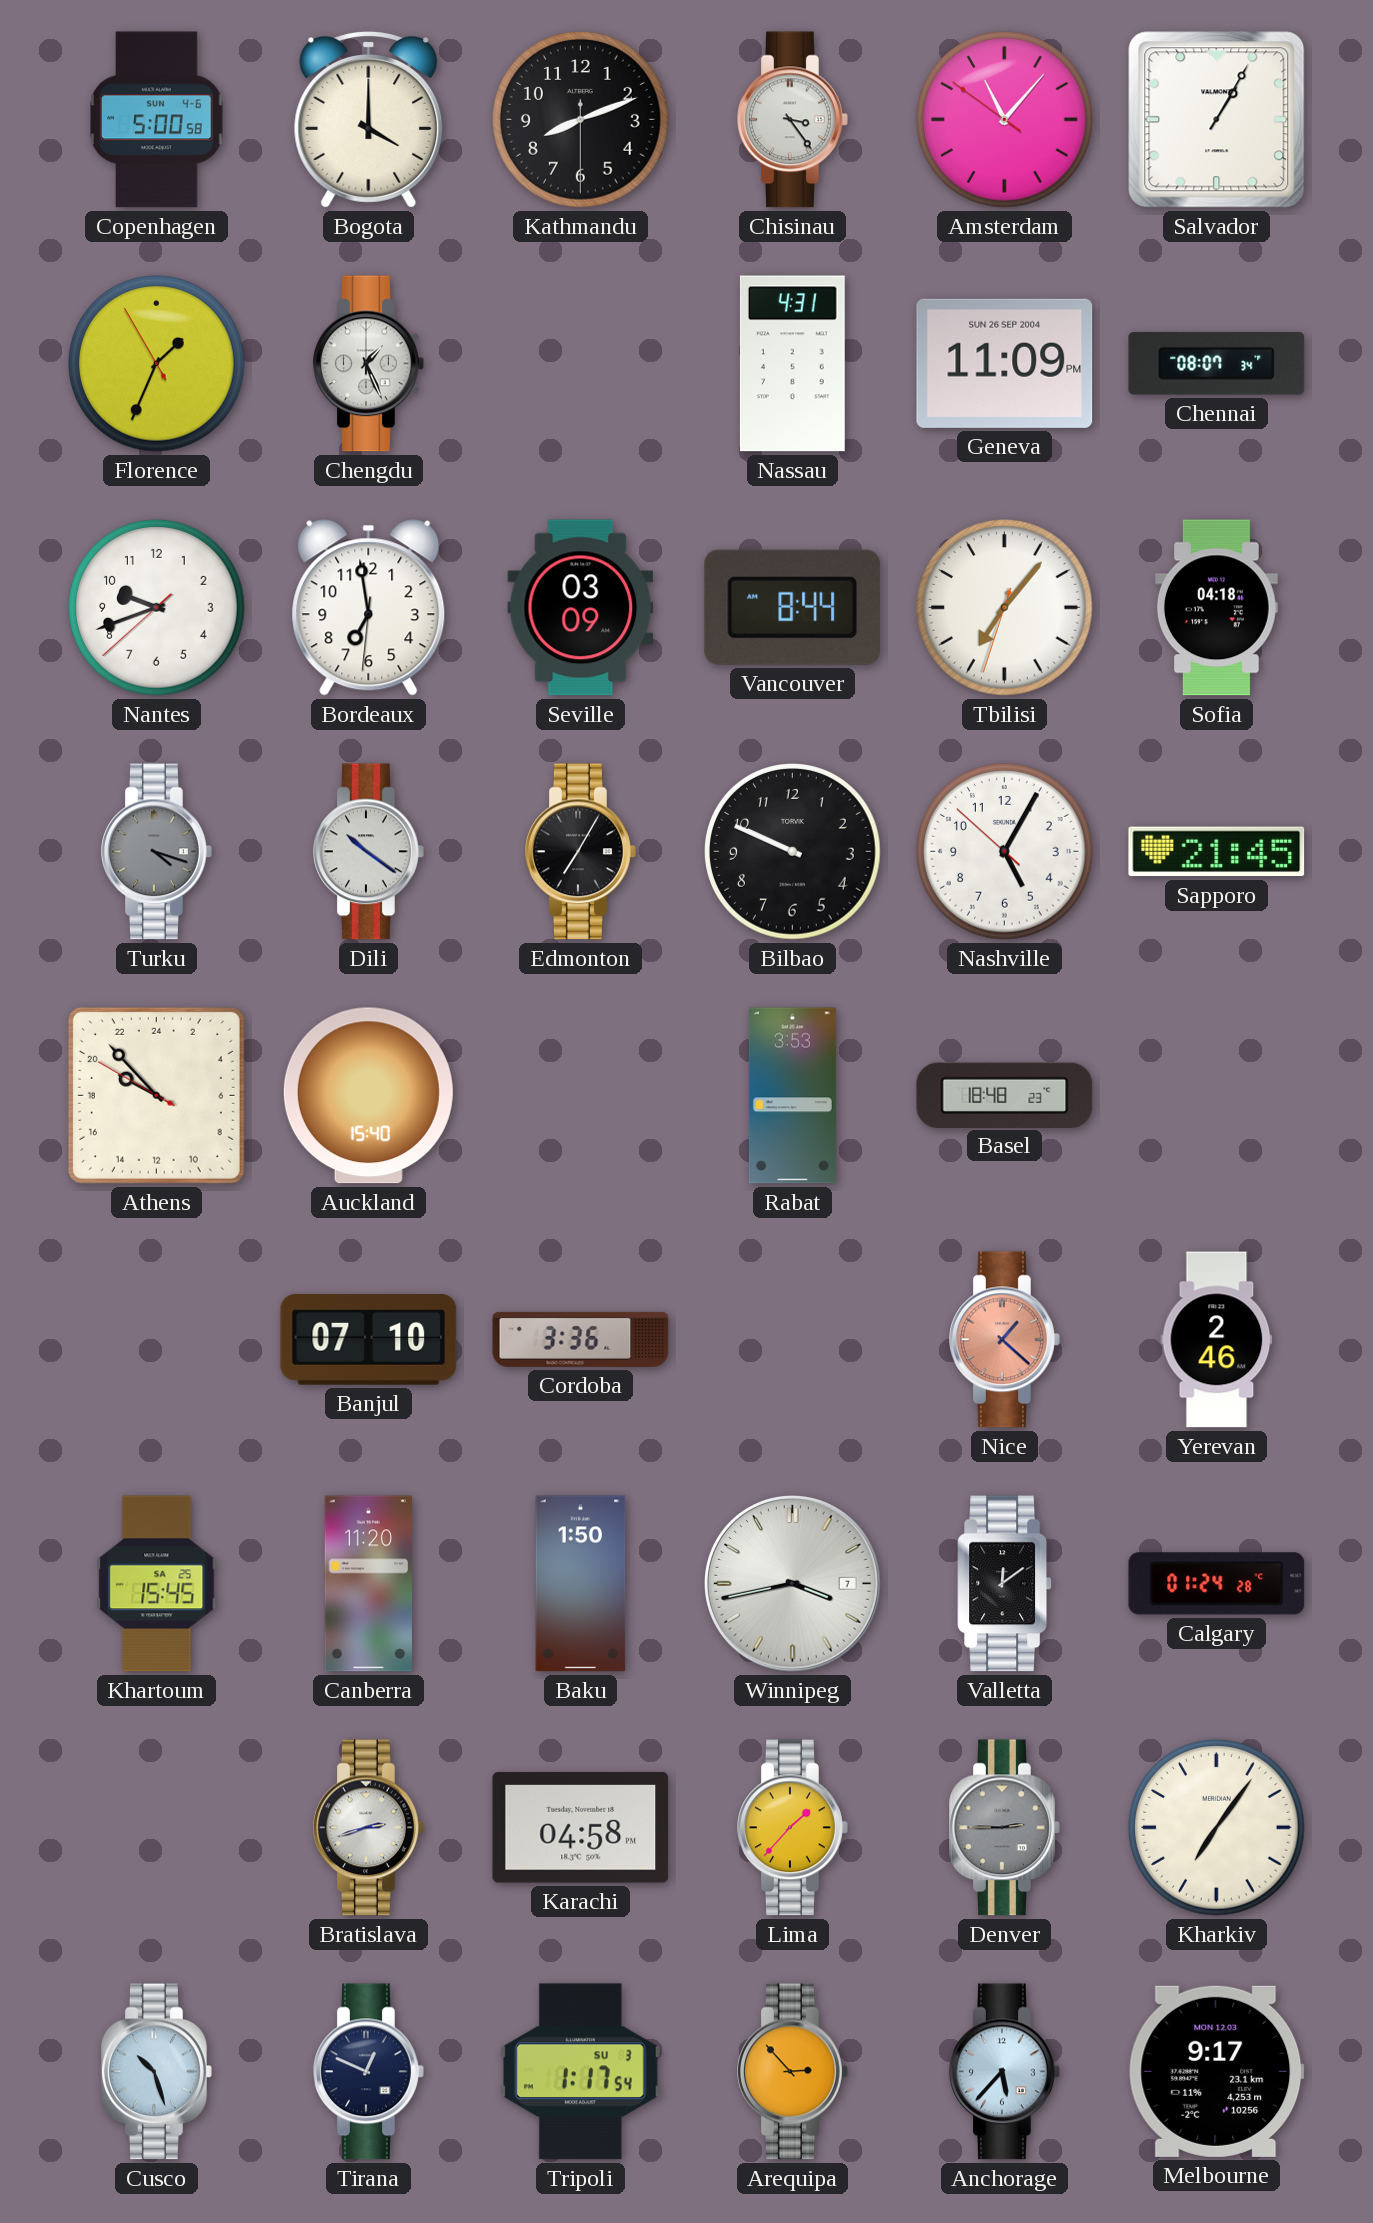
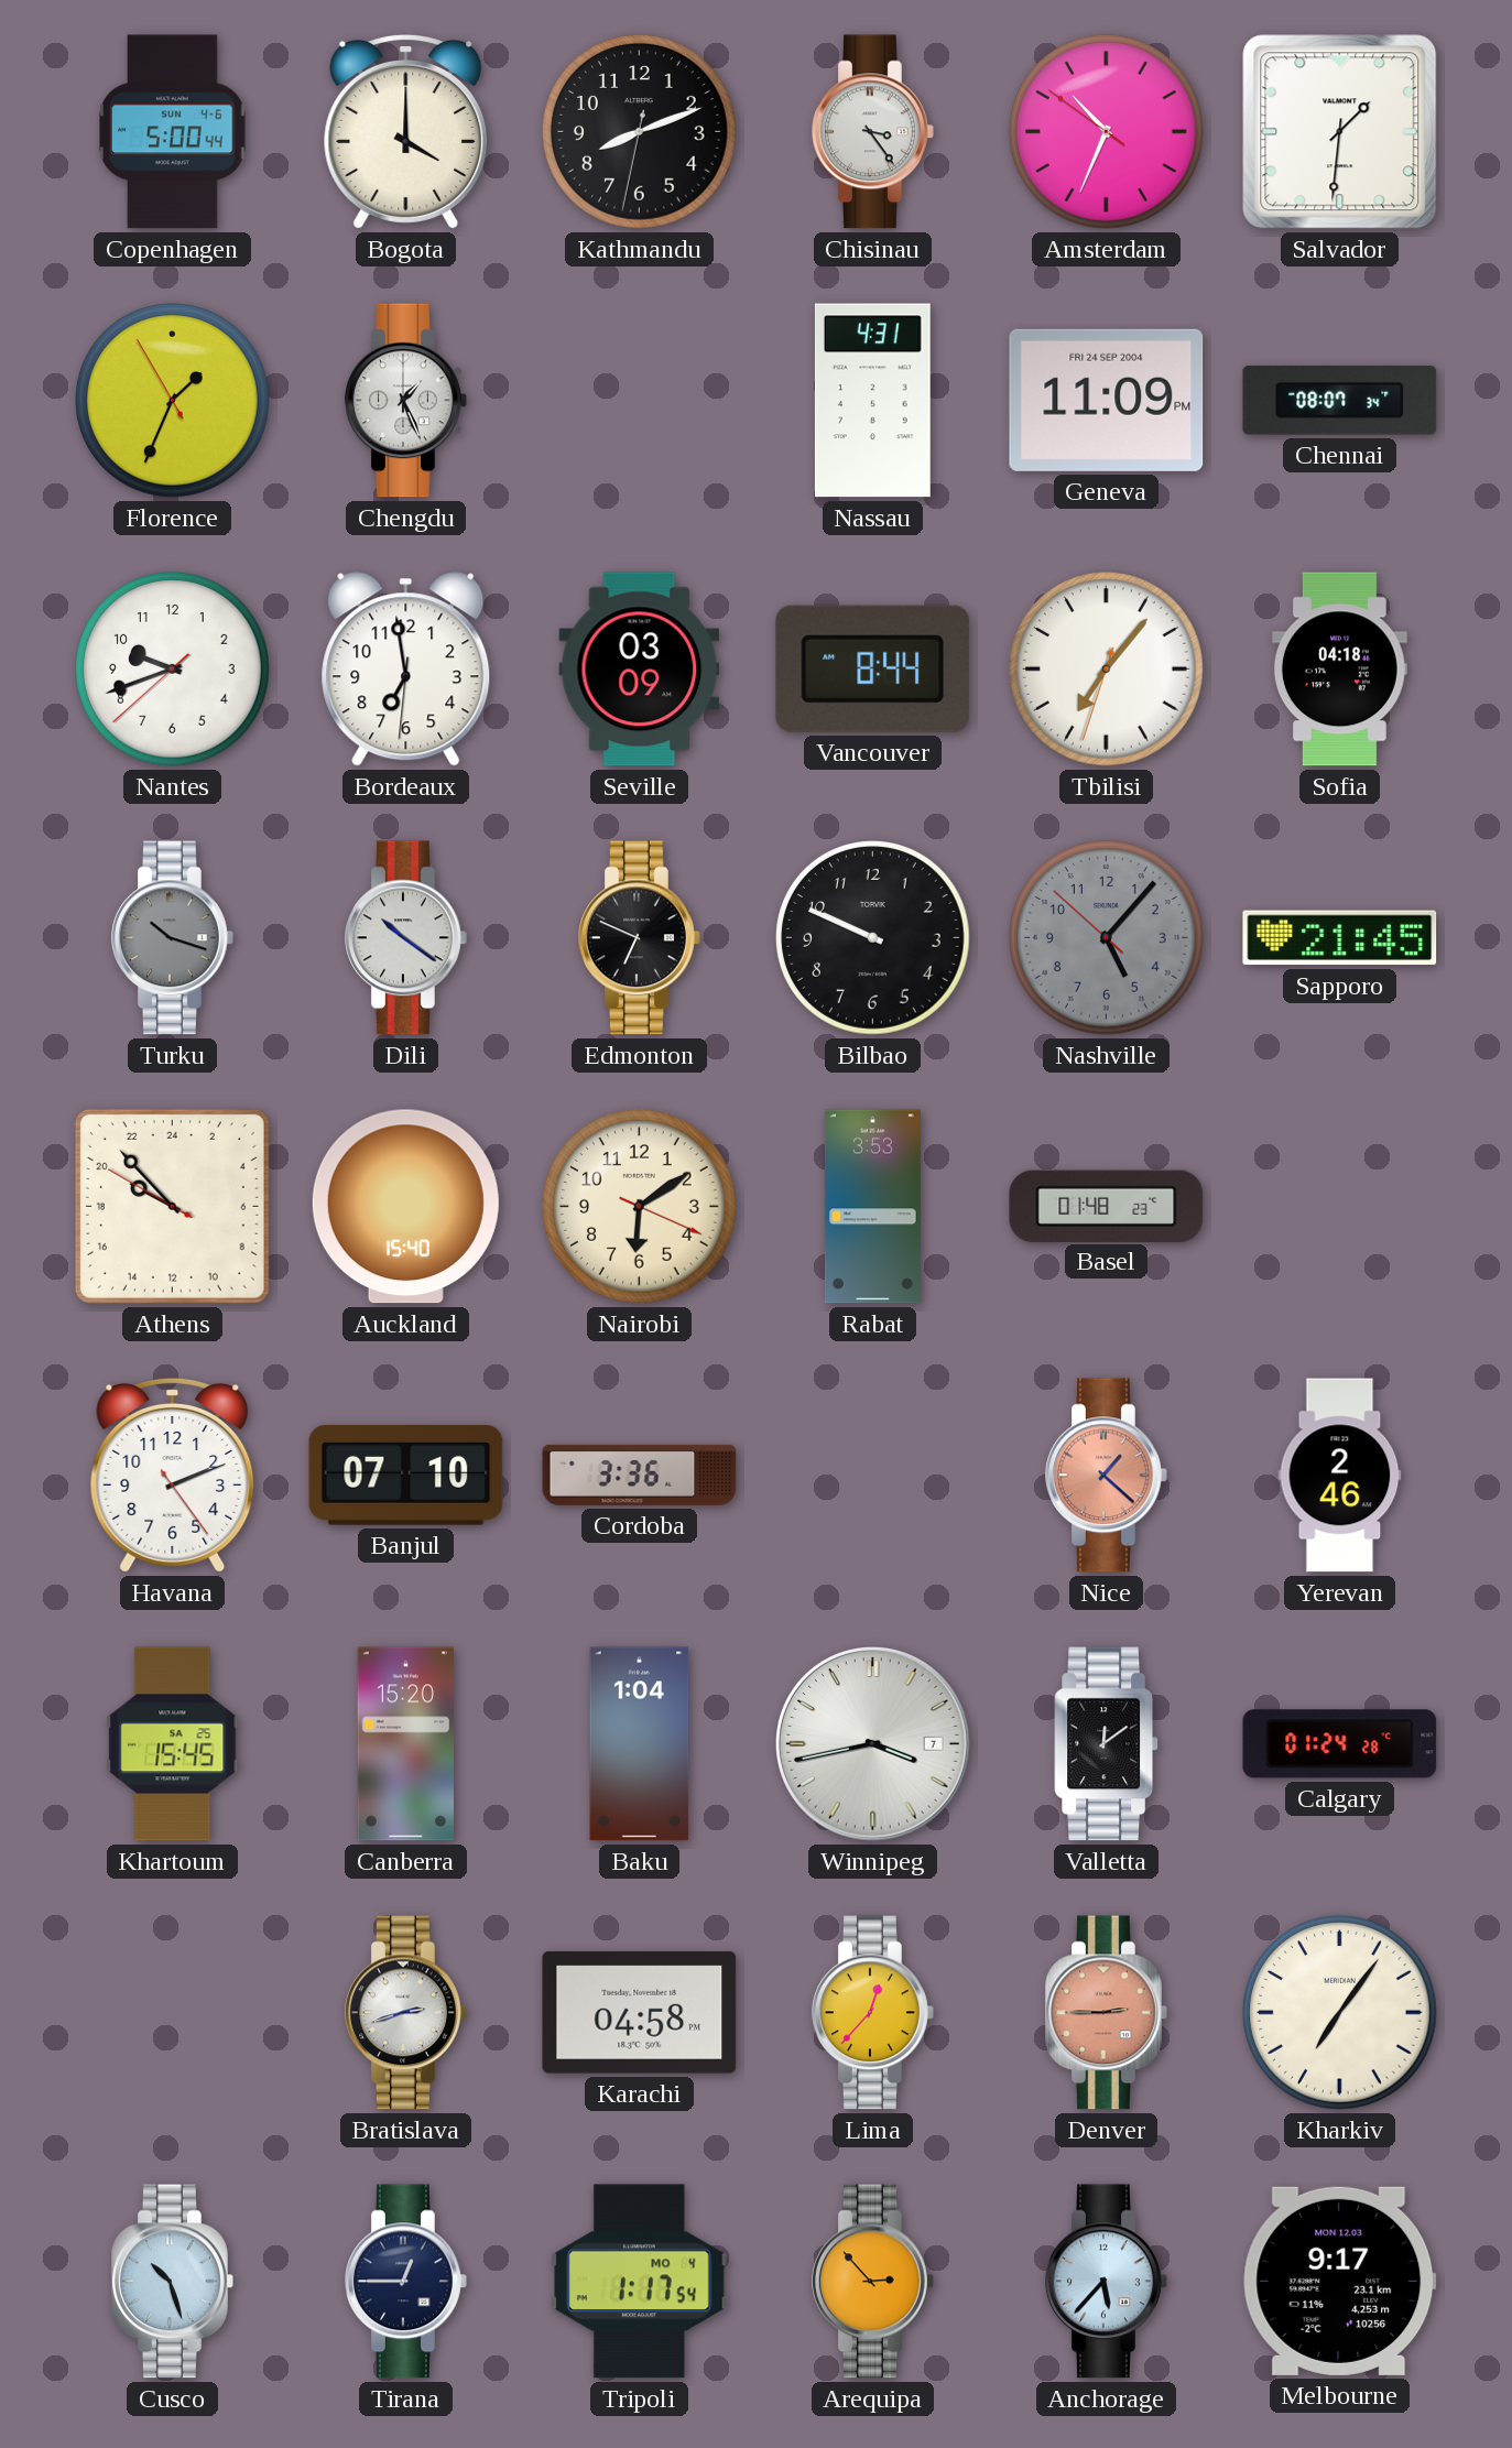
Copenhagen: 5:00:58 -> 5:00:44 (173, 132)
Kathmandu: 8:11:30 -> 8:11:32 (640, 132)
Amsterdam: 11:06 -> 10:33 (1107, 132)
Salvador: 1:05 -> 1:31 (1340, 132)
Geneva date: SUN 26 SEP 2004 -> FRI 24 SEP 2004 (1107, 400)
Turku: 4:18 -> 10:18 (173, 938)
Edmonton: 7:05 -> 6:49 (640, 938)
Nashville: 5:04 -> 5:06 (1107, 938)
Nashville dial: white -> grey (1107, 938)
Nairobi: none -> 6:09 (640, 1207)
Basel: 18:48 -> 01:48 (1107, 1206)
Havana: none -> 2:11 (173, 1476)
Canberra: 11:20 -> 15:20 (405, 1744)
Baku: 1:50 -> 1:04 (640, 1744)
Lima: 1:37 -> 12:37 (873, 2013)
Denver dial: grey -> salmon (1107, 2013)
Tirana: 12:49 -> 12:45 (406, 2282)
Tripoli date: SU 3 -> MO 4 (639, 2282)
